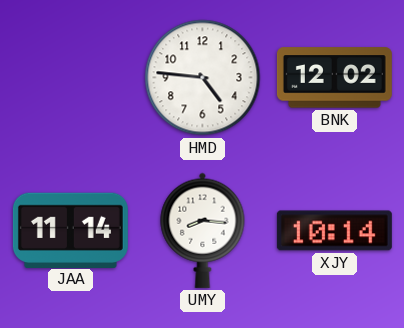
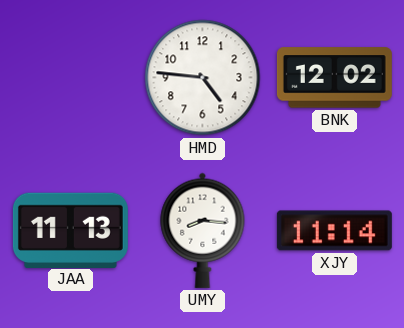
JAA: 11:14 -> 11:13 (70, 230)
XJY: 10:14 -> 11:14 (334, 231)
